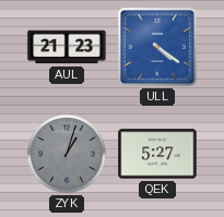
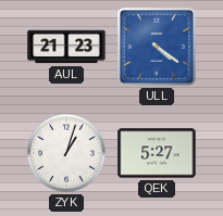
ZYK dial: grey -> white (66, 153)
